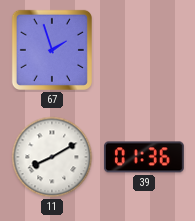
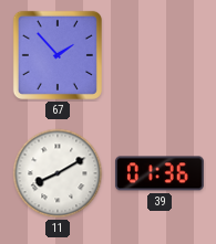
67: 1:57 -> 1:53 (58, 55)
